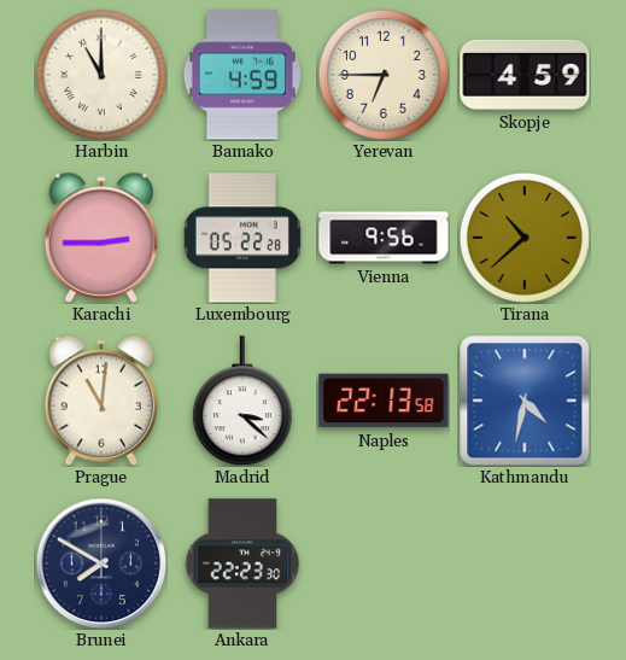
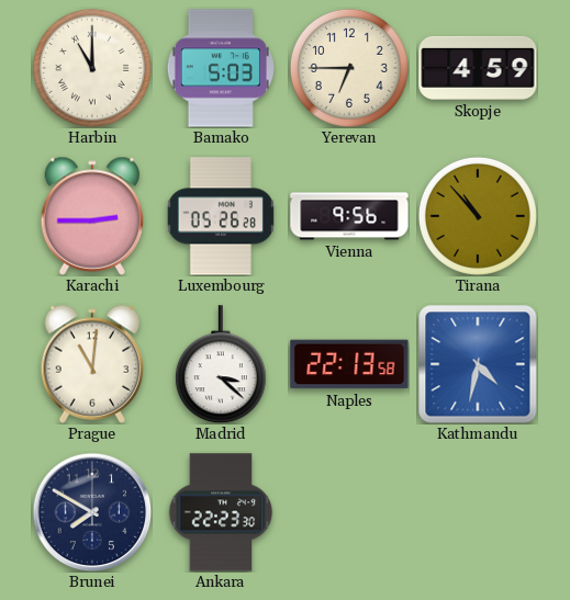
Bamako: 4:59 -> 5:03 (221, 68)
Luxembourg: 05:22 -> 05:26 (221, 216)
Tirana: 10:38 -> 10:53 (478, 216)
